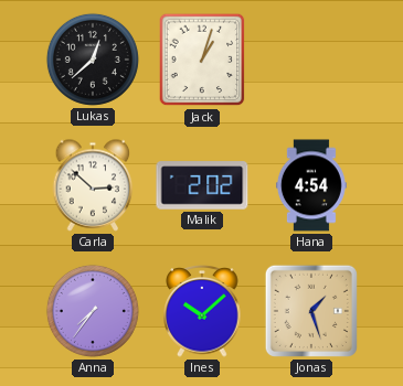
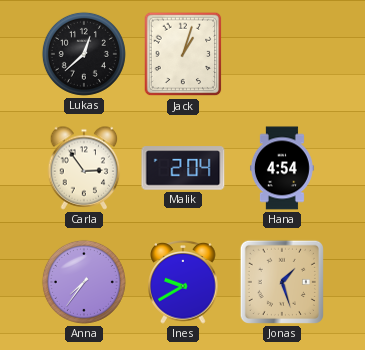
Carla: 2:52 -> 2:54 (84, 168)
Malik: 2:02 -> 2:04 (183, 168)
Ines: 10:08 -> 9:40 (183, 282)
